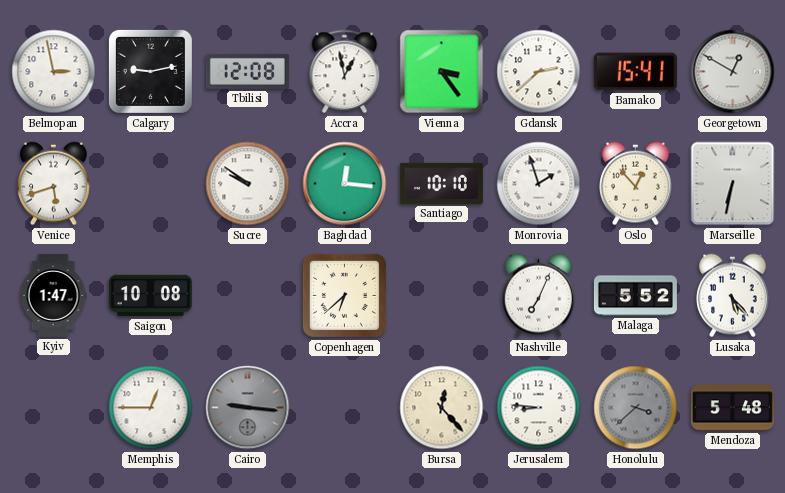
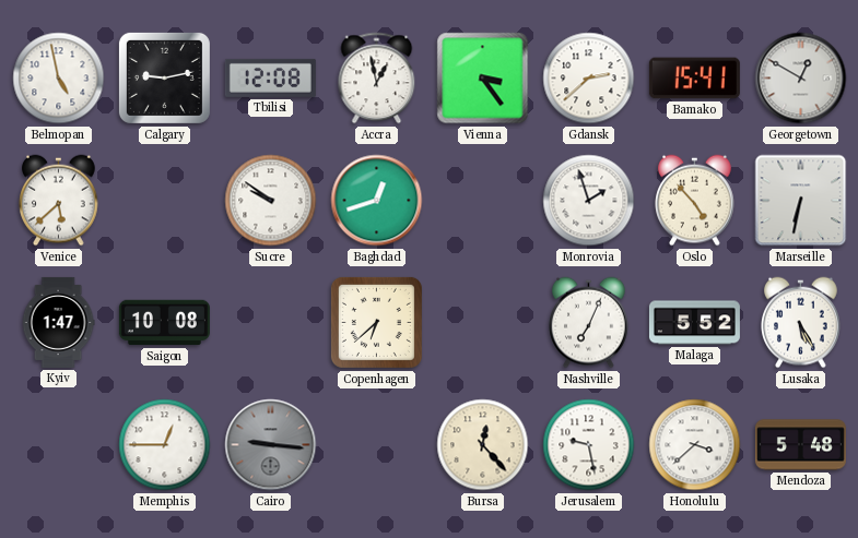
Belmopan: 2:58 -> 4:58 (59, 79)
Venice: 5:42 -> 5:38 (59, 201)
Baghdad: 12:16 -> 12:42 (377, 201)
Santiago: 10:10 -> none (441, 183)
Oslo: 12:53 -> 4:53 (695, 201)
Lusaka: 5:23 -> 5:25 (801, 323)
Jerusalem: 8:46 -> 9:28 (589, 445)
Honolulu dial: grey -> white (695, 445)
